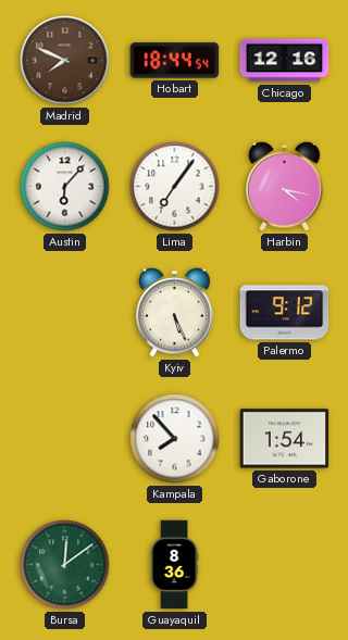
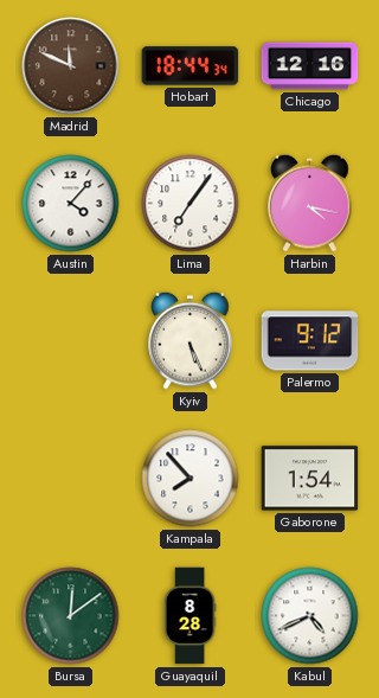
Madrid: 7:49 -> 11:49 (71, 66)
Hobart: 18:44:54 -> 18:44:34 (191, 66)
Austin: 6:07 -> 4:07 (71, 204)
Guayaquil: 8:36 -> 8:28 (189, 616)
Kabul: none -> 4:41 (310, 616)
